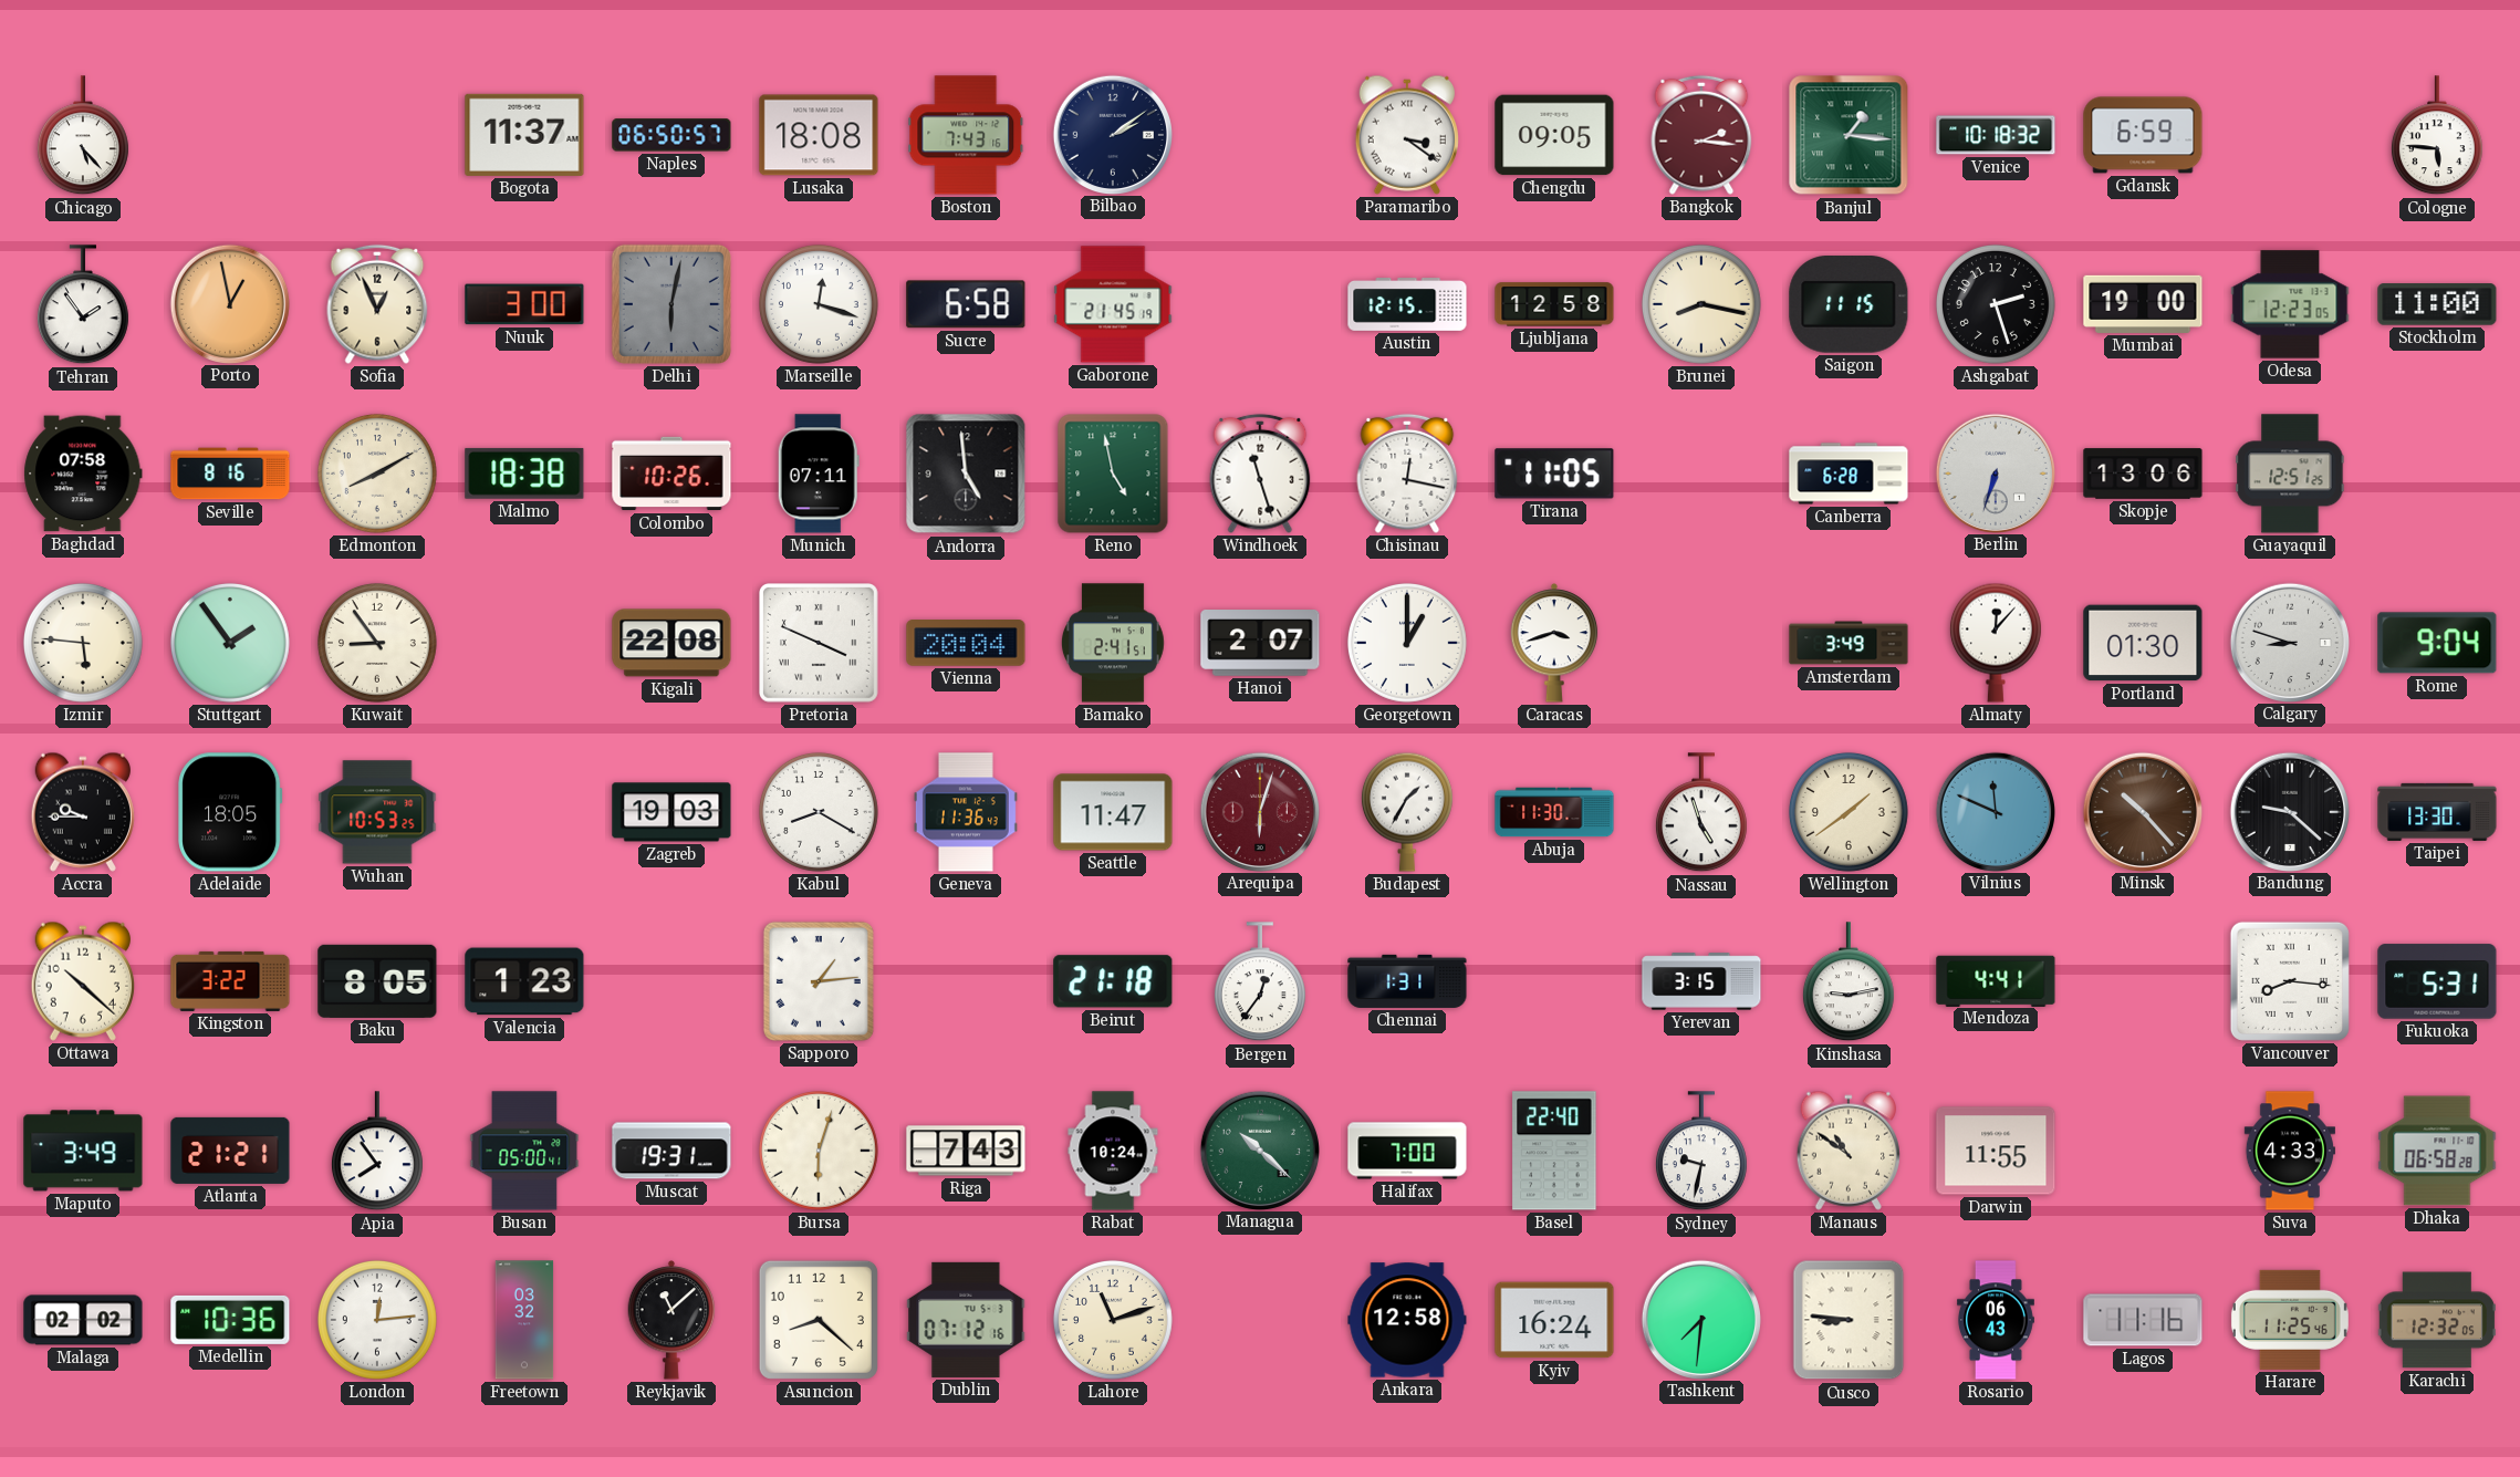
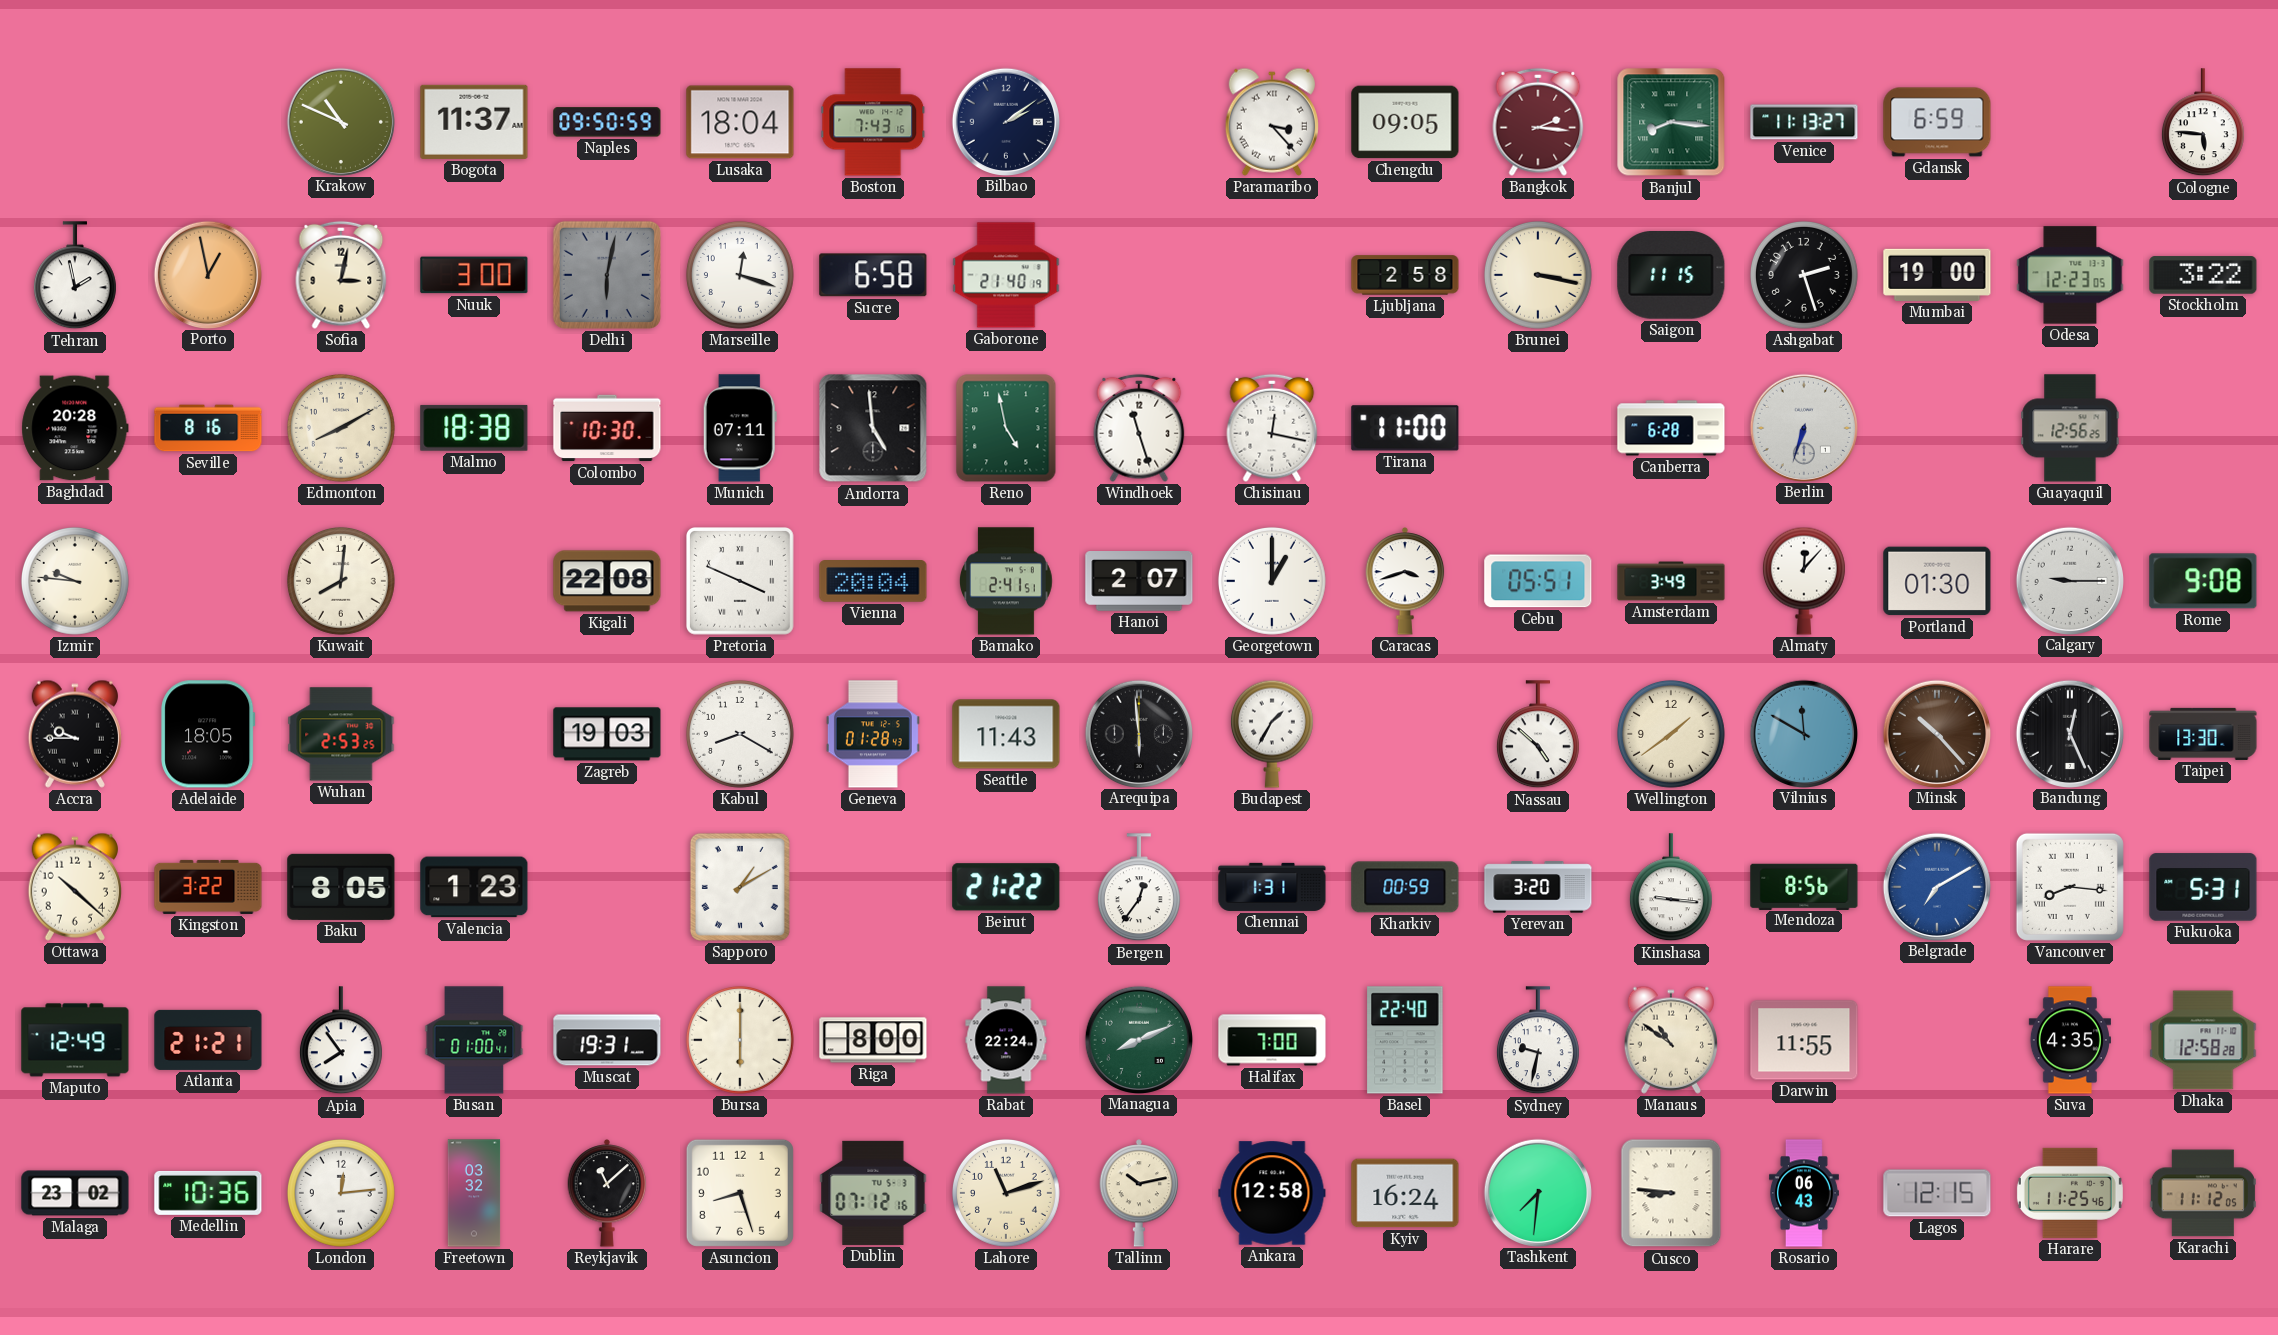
Chicago: 5:23 -> none (83, 136)
Krakow: none -> 10:49 (340, 121)
Naples: 06:50 -> 09:50 (607, 122)
Lusaka: 18:08 -> 18:04 (740, 122)
Paramaribo: 3:21 -> 3:23 (1272, 122)
Banjul: 1:16 -> 8:16 (1671, 122)
Venice: 10:18 -> 11:13 (1804, 122)
Tehran: 1:54 -> 1:58 (75, 276)
Sofia: 12:56 -> 3:02 (341, 275)
Gaborone: 21:45 -> 21:40 (1006, 275)
Austin: 12:15 -> none (1407, 304)
Ljubljana: 12:58 -> 2:58 (1405, 275)
Brunei: 8:17 -> 3:17 (1538, 275)
Stockholm: 11:00 -> 3:22 (2203, 275)
Baghdad: 07:58 -> 20:28 (75, 428)
Colombo: 10:26 -> 10:30 (607, 428)
Tirana: 11:05 -> 11:00 (1405, 428)
Skopje: 13:06 -> none (2143, 474)
Guayaquil: 12:51 -> 12:56 (2070, 428)
Izmir: 5:46 -> 9:46 (75, 581)
Stuttgart: 1:54 -> none (230, 643)
Kuwait: 8:54 -> 8:01 (341, 581)
Cebu: none -> 05:51 (1538, 581)
Calgary: 8:48 -> 9:15 (2069, 580)
Rome: 9:04 -> 9:08 (2203, 581)
Wuhan: 10:53 -> 2:53 (341, 734)
Geneva: 11:36 -> 01:28 (873, 734)
Seattle: 11:47 -> 11:43 (1006, 734)
Arequipa: 6:03 -> 5:59 (1138, 733)
Arequipa dial: burgundy -> black (1138, 733)
Abuja: 11:30 -> none (1554, 812)
Nassau: 4:57 -> 4:52 (1538, 735)
Vilnius: 11:49 -> 11:50 (1803, 733)
Bandung: 9:22 -> 12:26 (2069, 733)
Sapporo: 1:14 -> 1:10 (740, 887)
Beirut: 21:18 -> 21:22 (1006, 887)
Kharkiv: none -> 00:59 (1405, 887)
Yerevan: 3:15 -> 3:20 (1538, 887)
Kinshasa: 9:13 -> 9:16 (1671, 888)
Mendoza: 4:41 -> 8:56 (1804, 886)
Belgrade: none -> 7:10 (1936, 886)
Maputo: 3:49 -> 12:49 (75, 1040)
Busan: 05:00 -> 01:00 (474, 1040)
Bursa: 6:03 -> 6:00 (740, 1040)
Riga: 7:43 -> 8:00 (873, 1040)
Rabat: 10:24 -> 22:24 (1006, 1040)
Managua: 10:22 -> 8:11 (1138, 1039)
Suva: 4:33 -> 4:35 (2070, 1040)
Dhaka: 06:58 -> 12:58 (2203, 1040)
Malaga: 02:02 -> 23:02 (75, 1193)
Asuncion: 8:22 -> 8:27 (740, 1193)
Tallinn: none -> 10:13 (1139, 1193)
Lagos: 11:16 -> 12:15 (1937, 1193)
Karachi: 12:32 -> 11:12 (2202, 1193)
